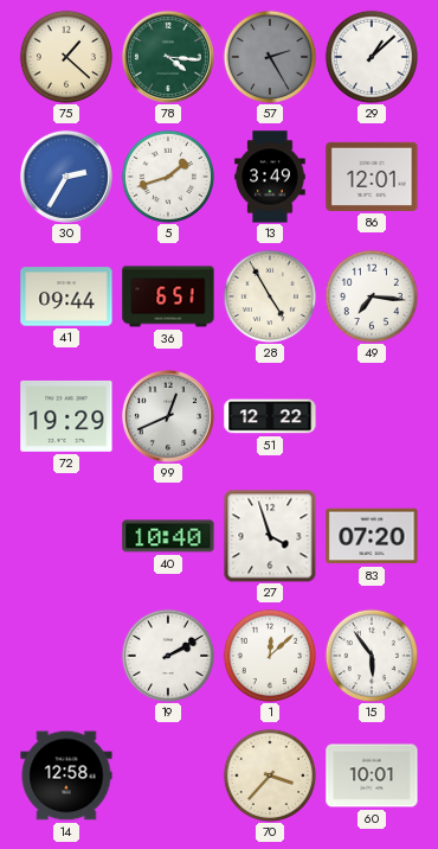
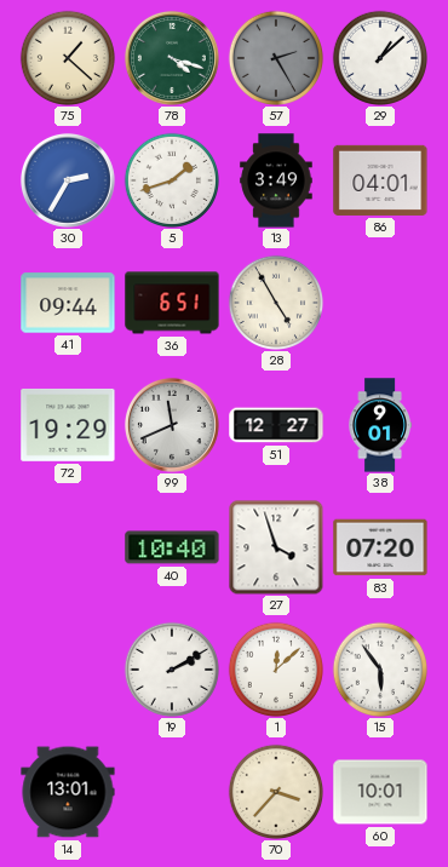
78: 4:16 -> 4:18 (172, 58)
86: 12:01 -> 04:01 (380, 180)
49: 7:16 -> none (371, 295)
99: 12:41 -> 11:41 (172, 425)
51: 12:22 -> 12:27 (276, 425)
38: none -> 9:01 (380, 425)
14: 12:58 -> 13:01 (68, 792)
